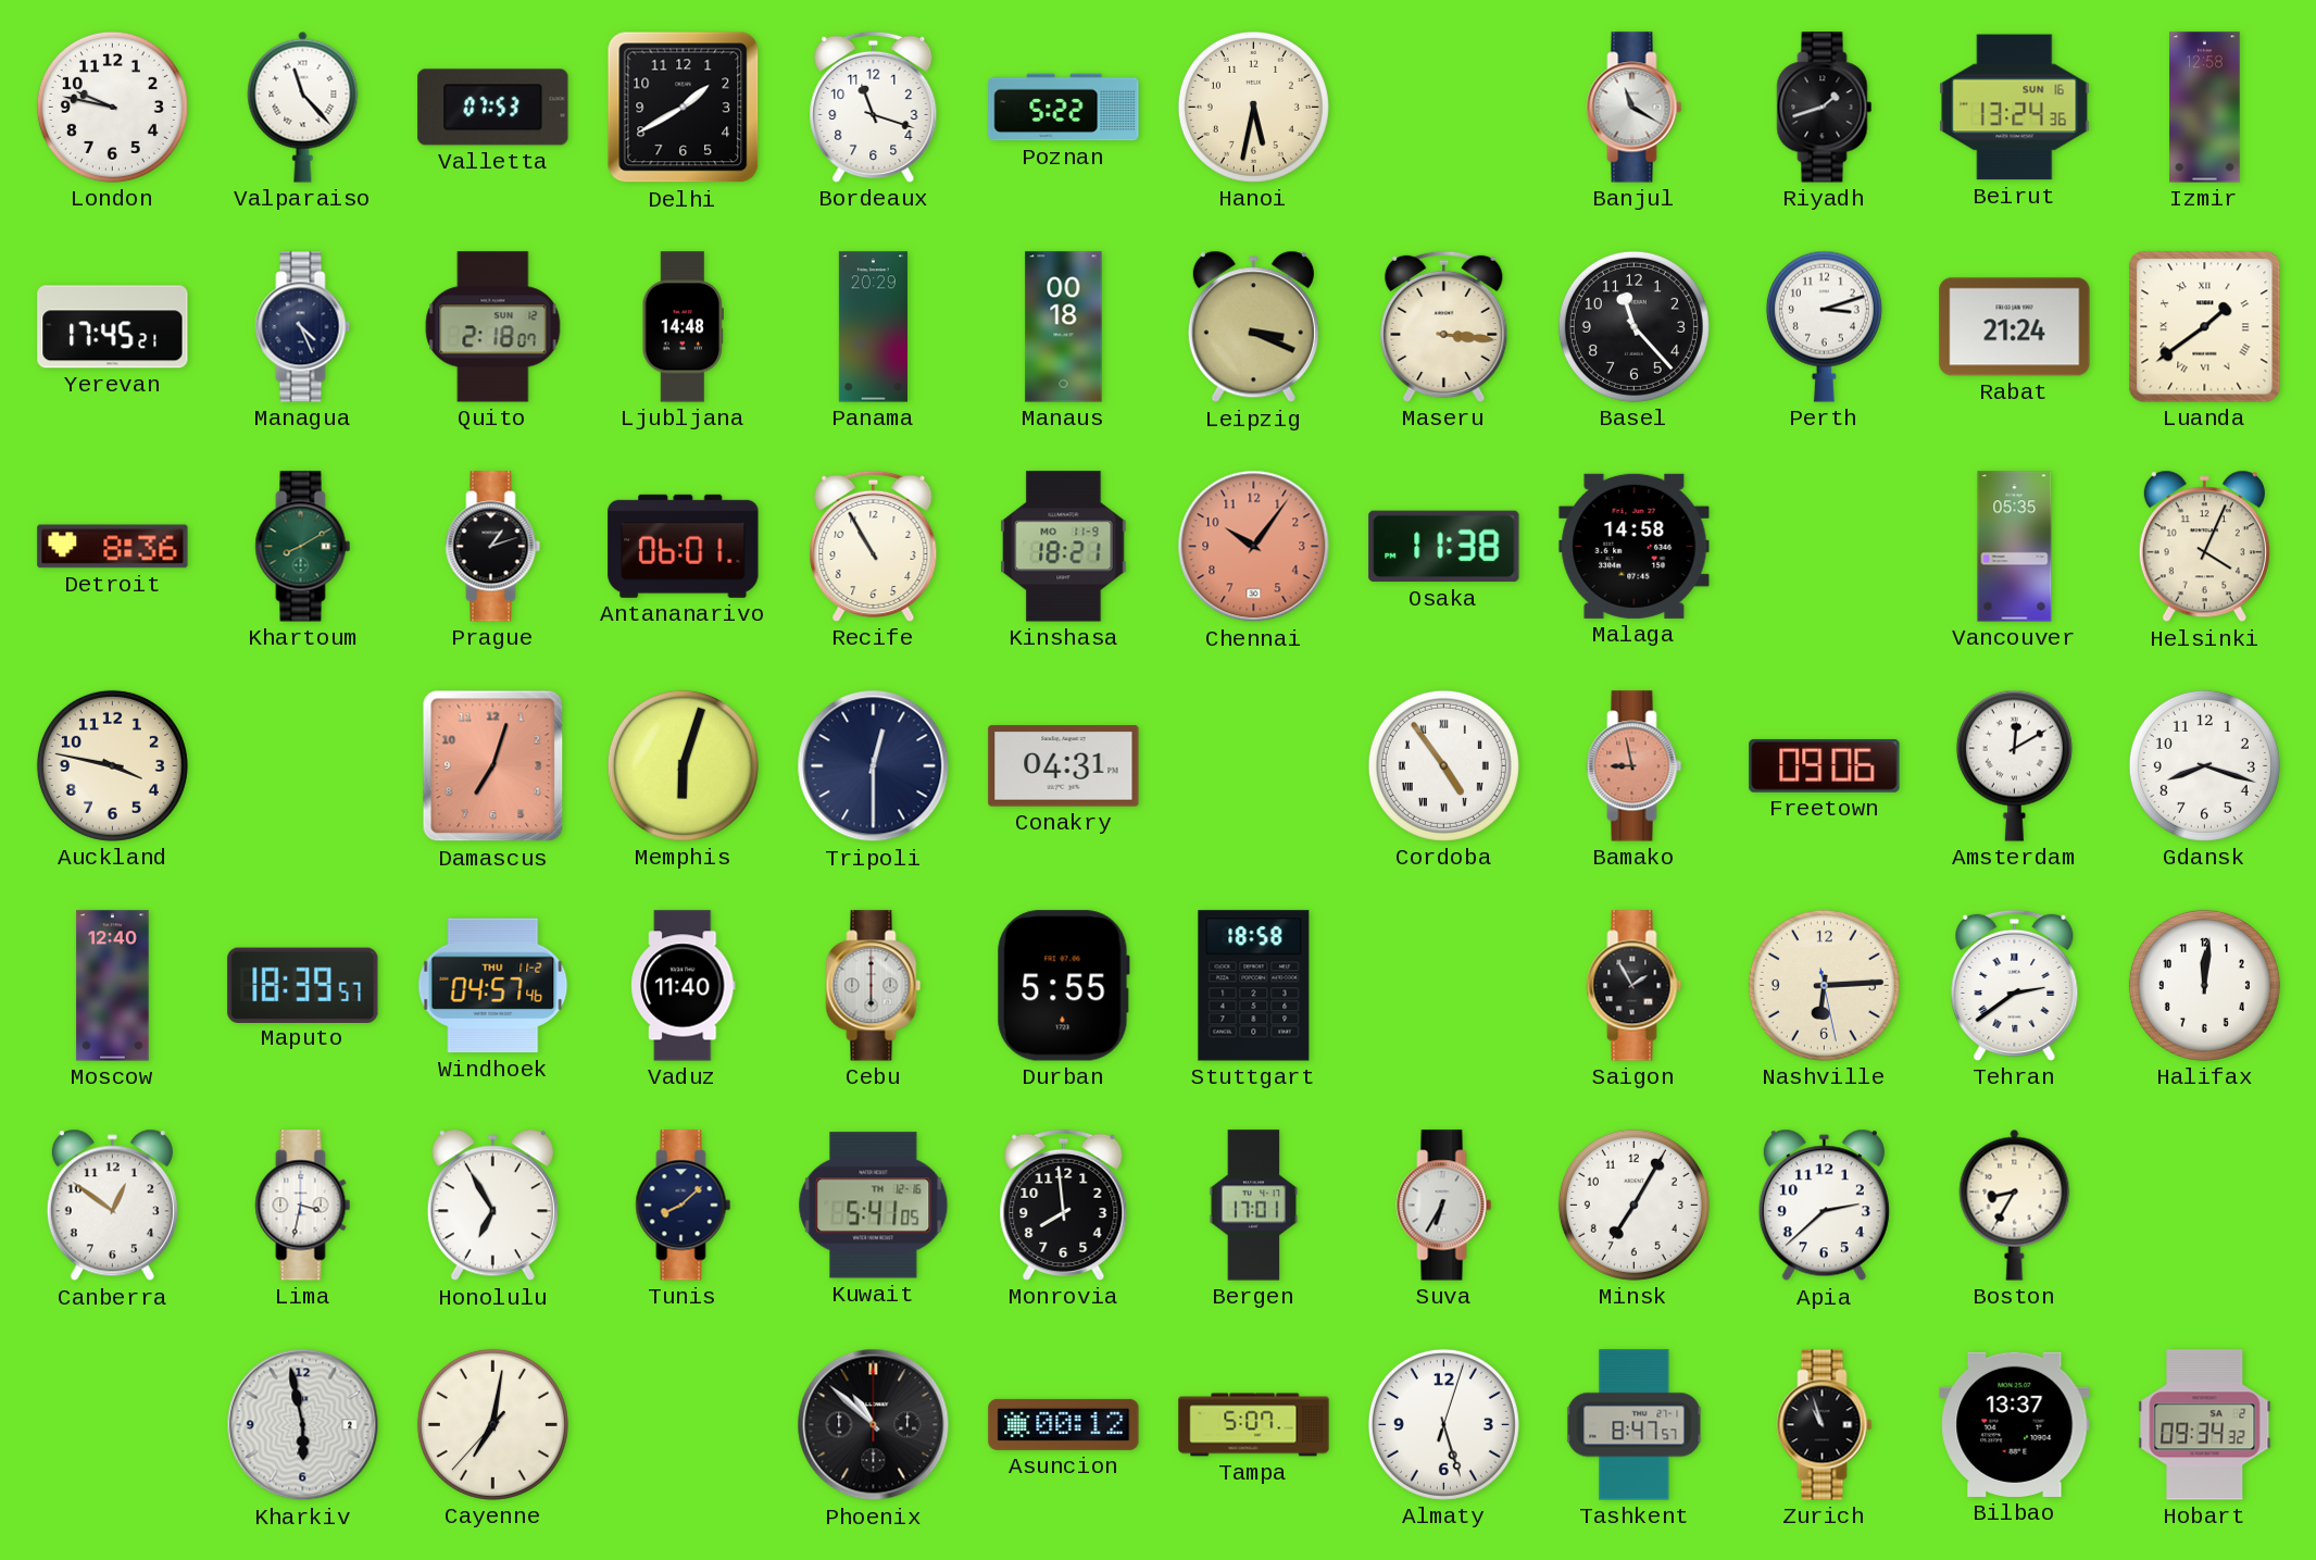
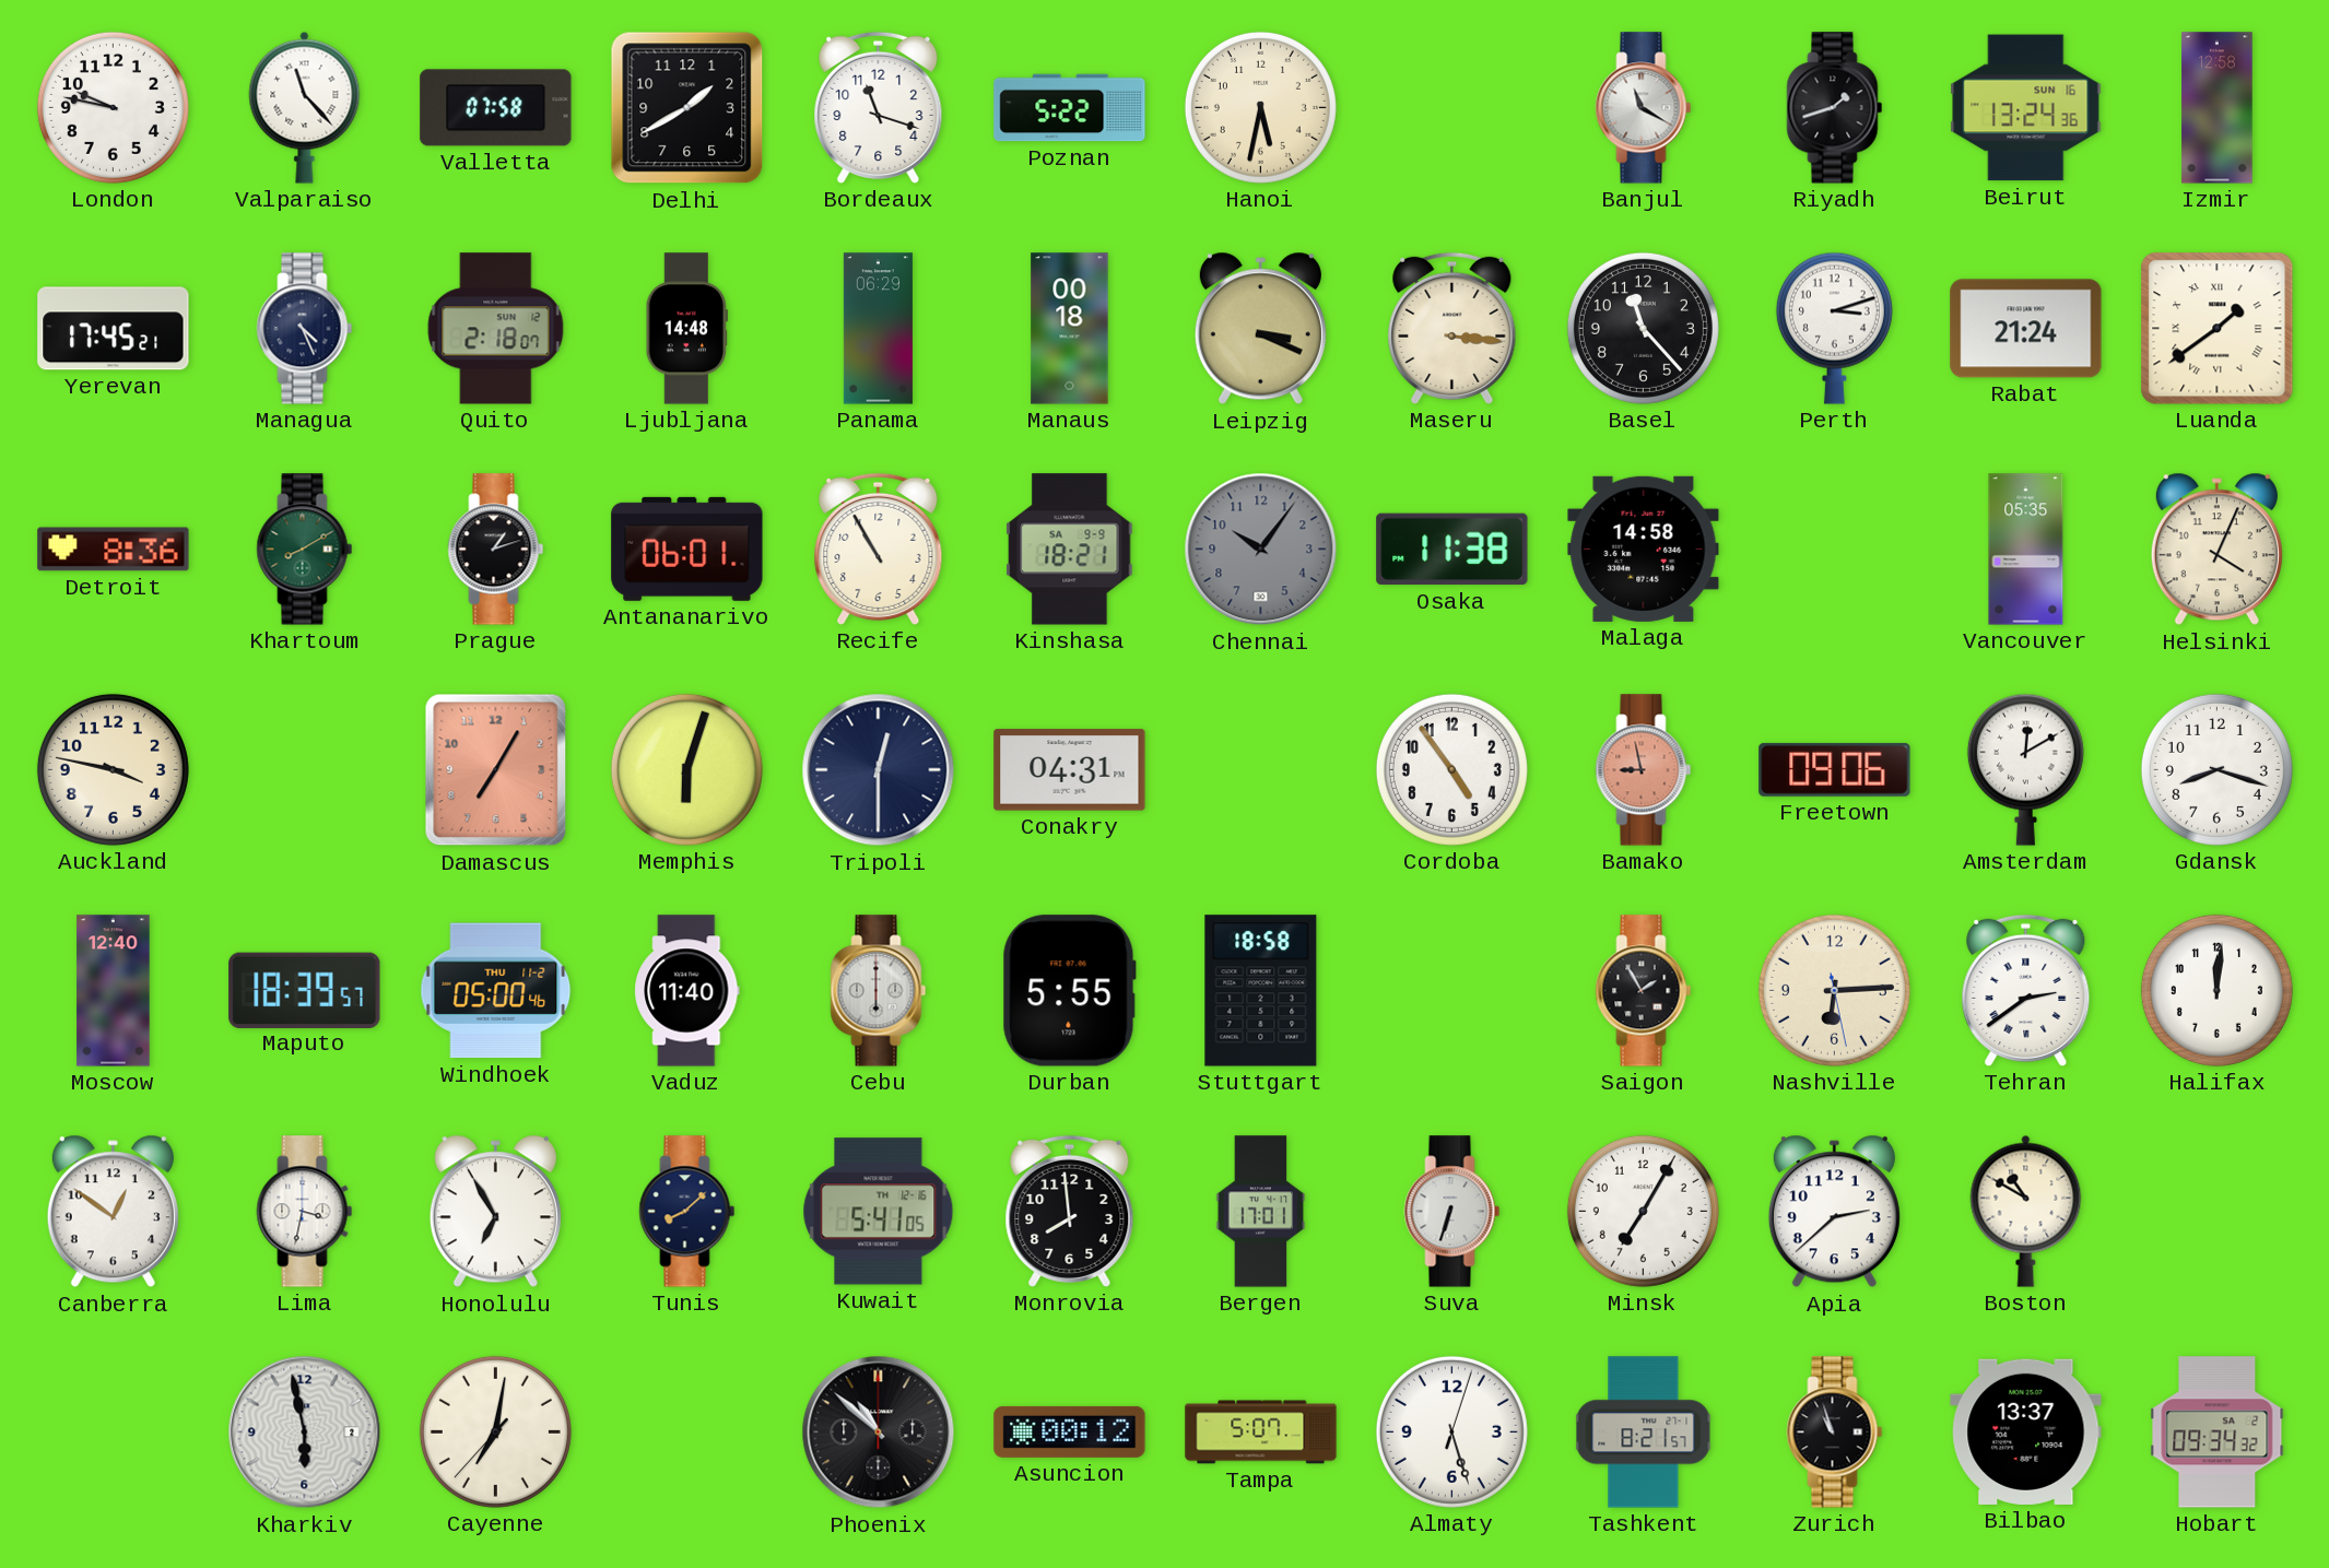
Valletta: 07:53 -> 07:58 (496, 108)
Panama: 20:29 -> 06:29 (878, 329)
Kinshasa date: MO 11-9 -> SA 9-9 (1070, 550)
Chennai dial: salmon -> grey (1261, 550)
Damascus: 7:03 -> 7:05 (496, 770)
Cordoba numerals: Roman -> Arabic (1451, 769)
Windhoek: 04:57 -> 05:00 (496, 991)
Suva: 6:35 -> 6:33 (1452, 1212)
Boston: 8:35 -> 10:50 (2026, 1211)
Tashkent: 8:47 -> 8:21 (1644, 1433)
